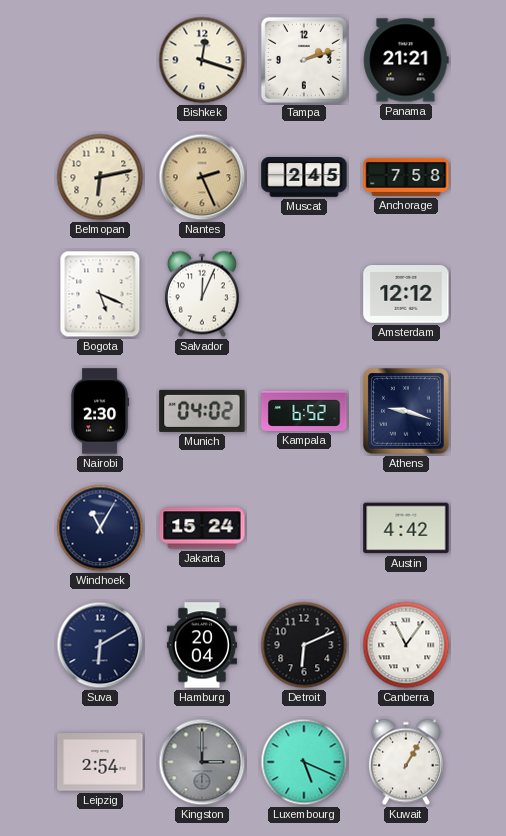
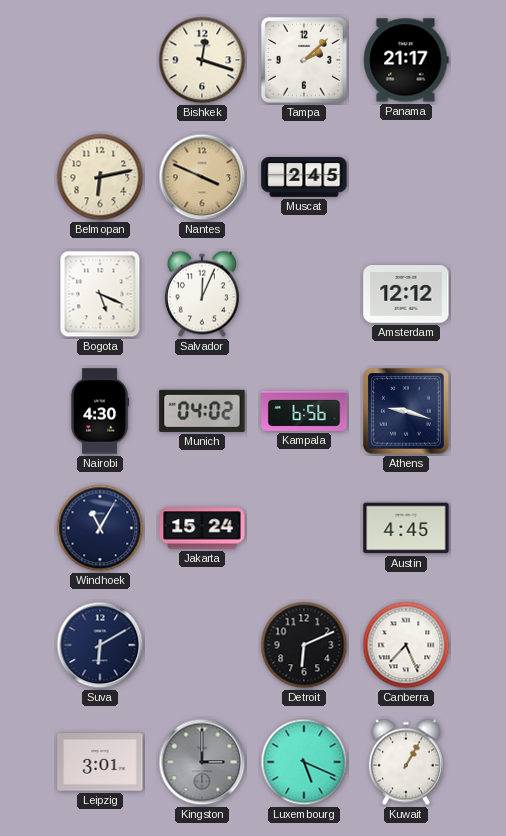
Tampa: 2:12 -> 2:08 (304, 60)
Panama: 21:21 -> 21:17 (406, 60)
Nantes: 2:26 -> 3:49 (202, 177)
Anchorage: 7:58 -> none (406, 177)
Nairobi: 2:30 -> 4:30 (100, 411)
Kampala: 6:52 -> 6:56 (304, 411)
Austin: 4:42 -> 4:45 (406, 528)
Hamburg: 20:04 -> none (202, 645)
Canberra: 11:06 -> 7:26 (406, 645)
Leipzig: 2:54 -> 3:01 (100, 762)
